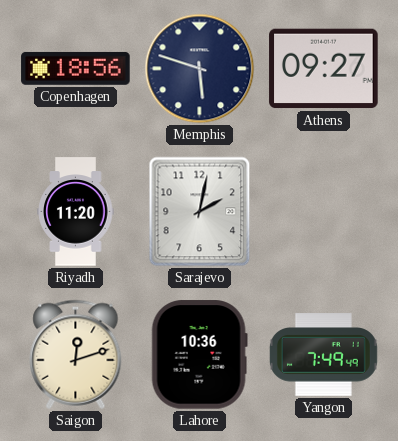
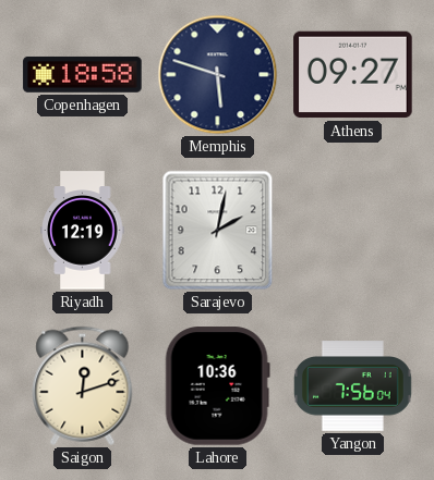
Copenhagen: 18:56 -> 18:58 (83, 74)
Riyadh: 11:20 -> 12:19 (83, 231)
Yangon: 7:49 -> 7:56 (352, 386)
